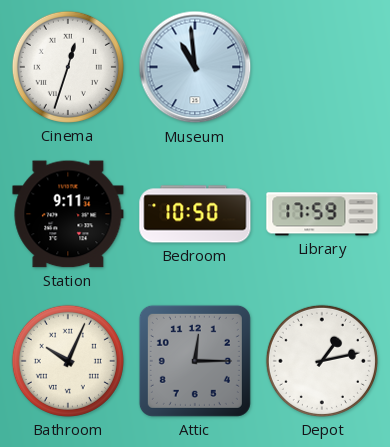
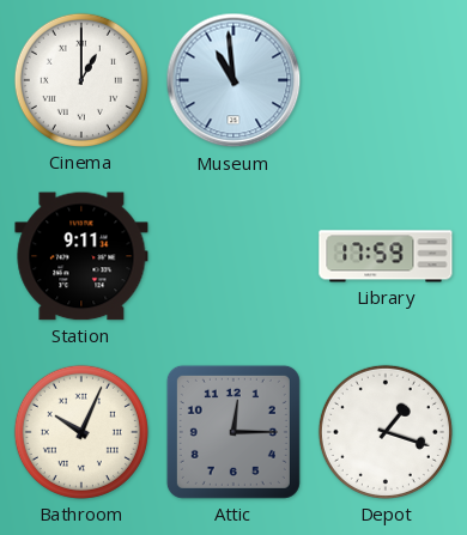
Cinema: 12:33 -> 1:00 (81, 80)
Bedroom: 10:50 -> none (195, 214)
Depot: 1:13 -> 1:18 (386, 432)
